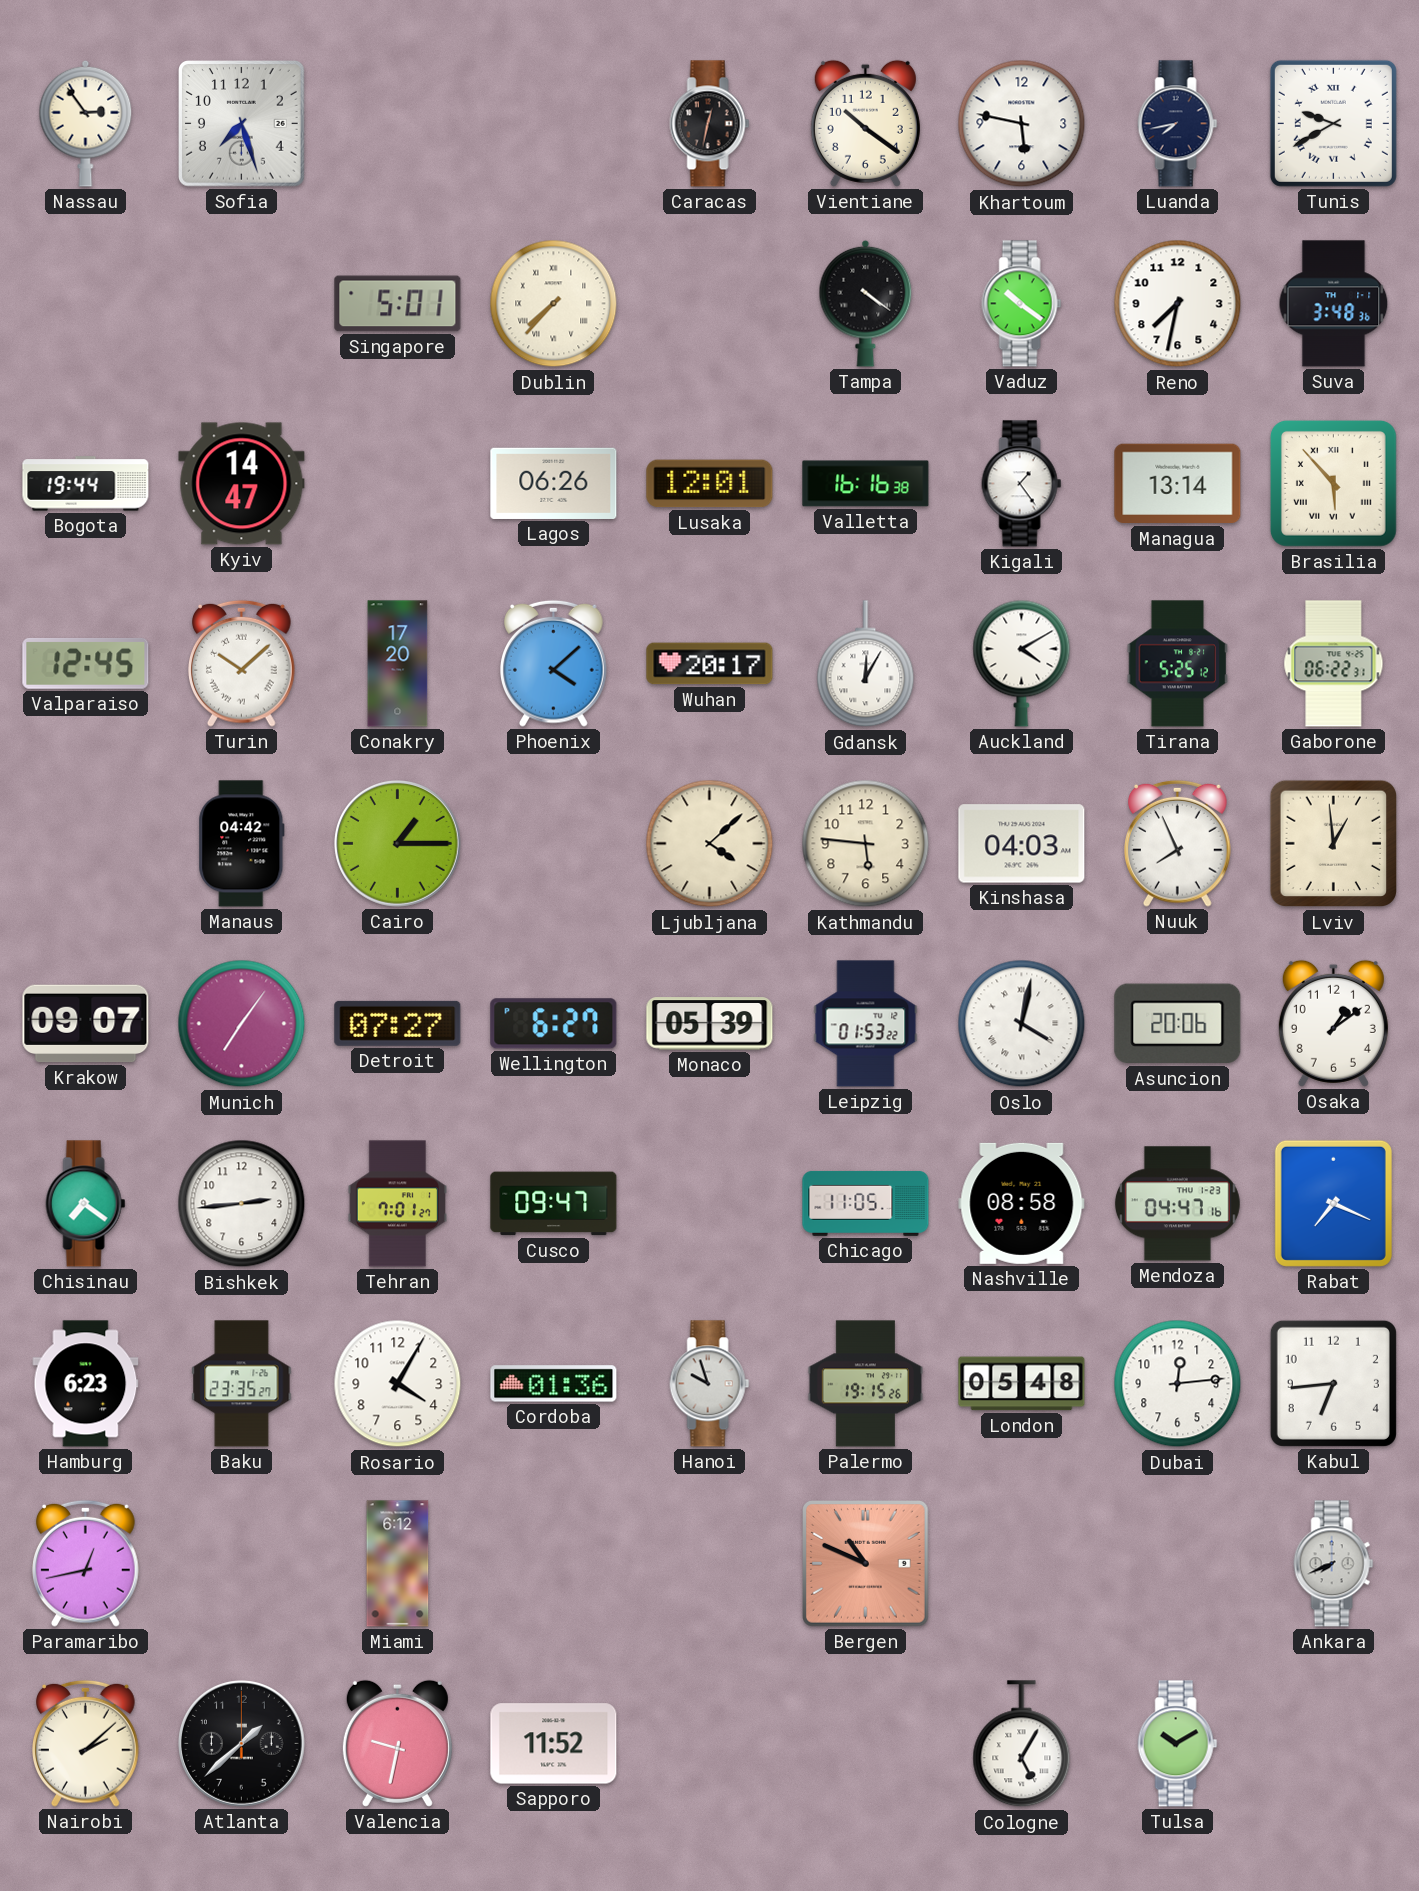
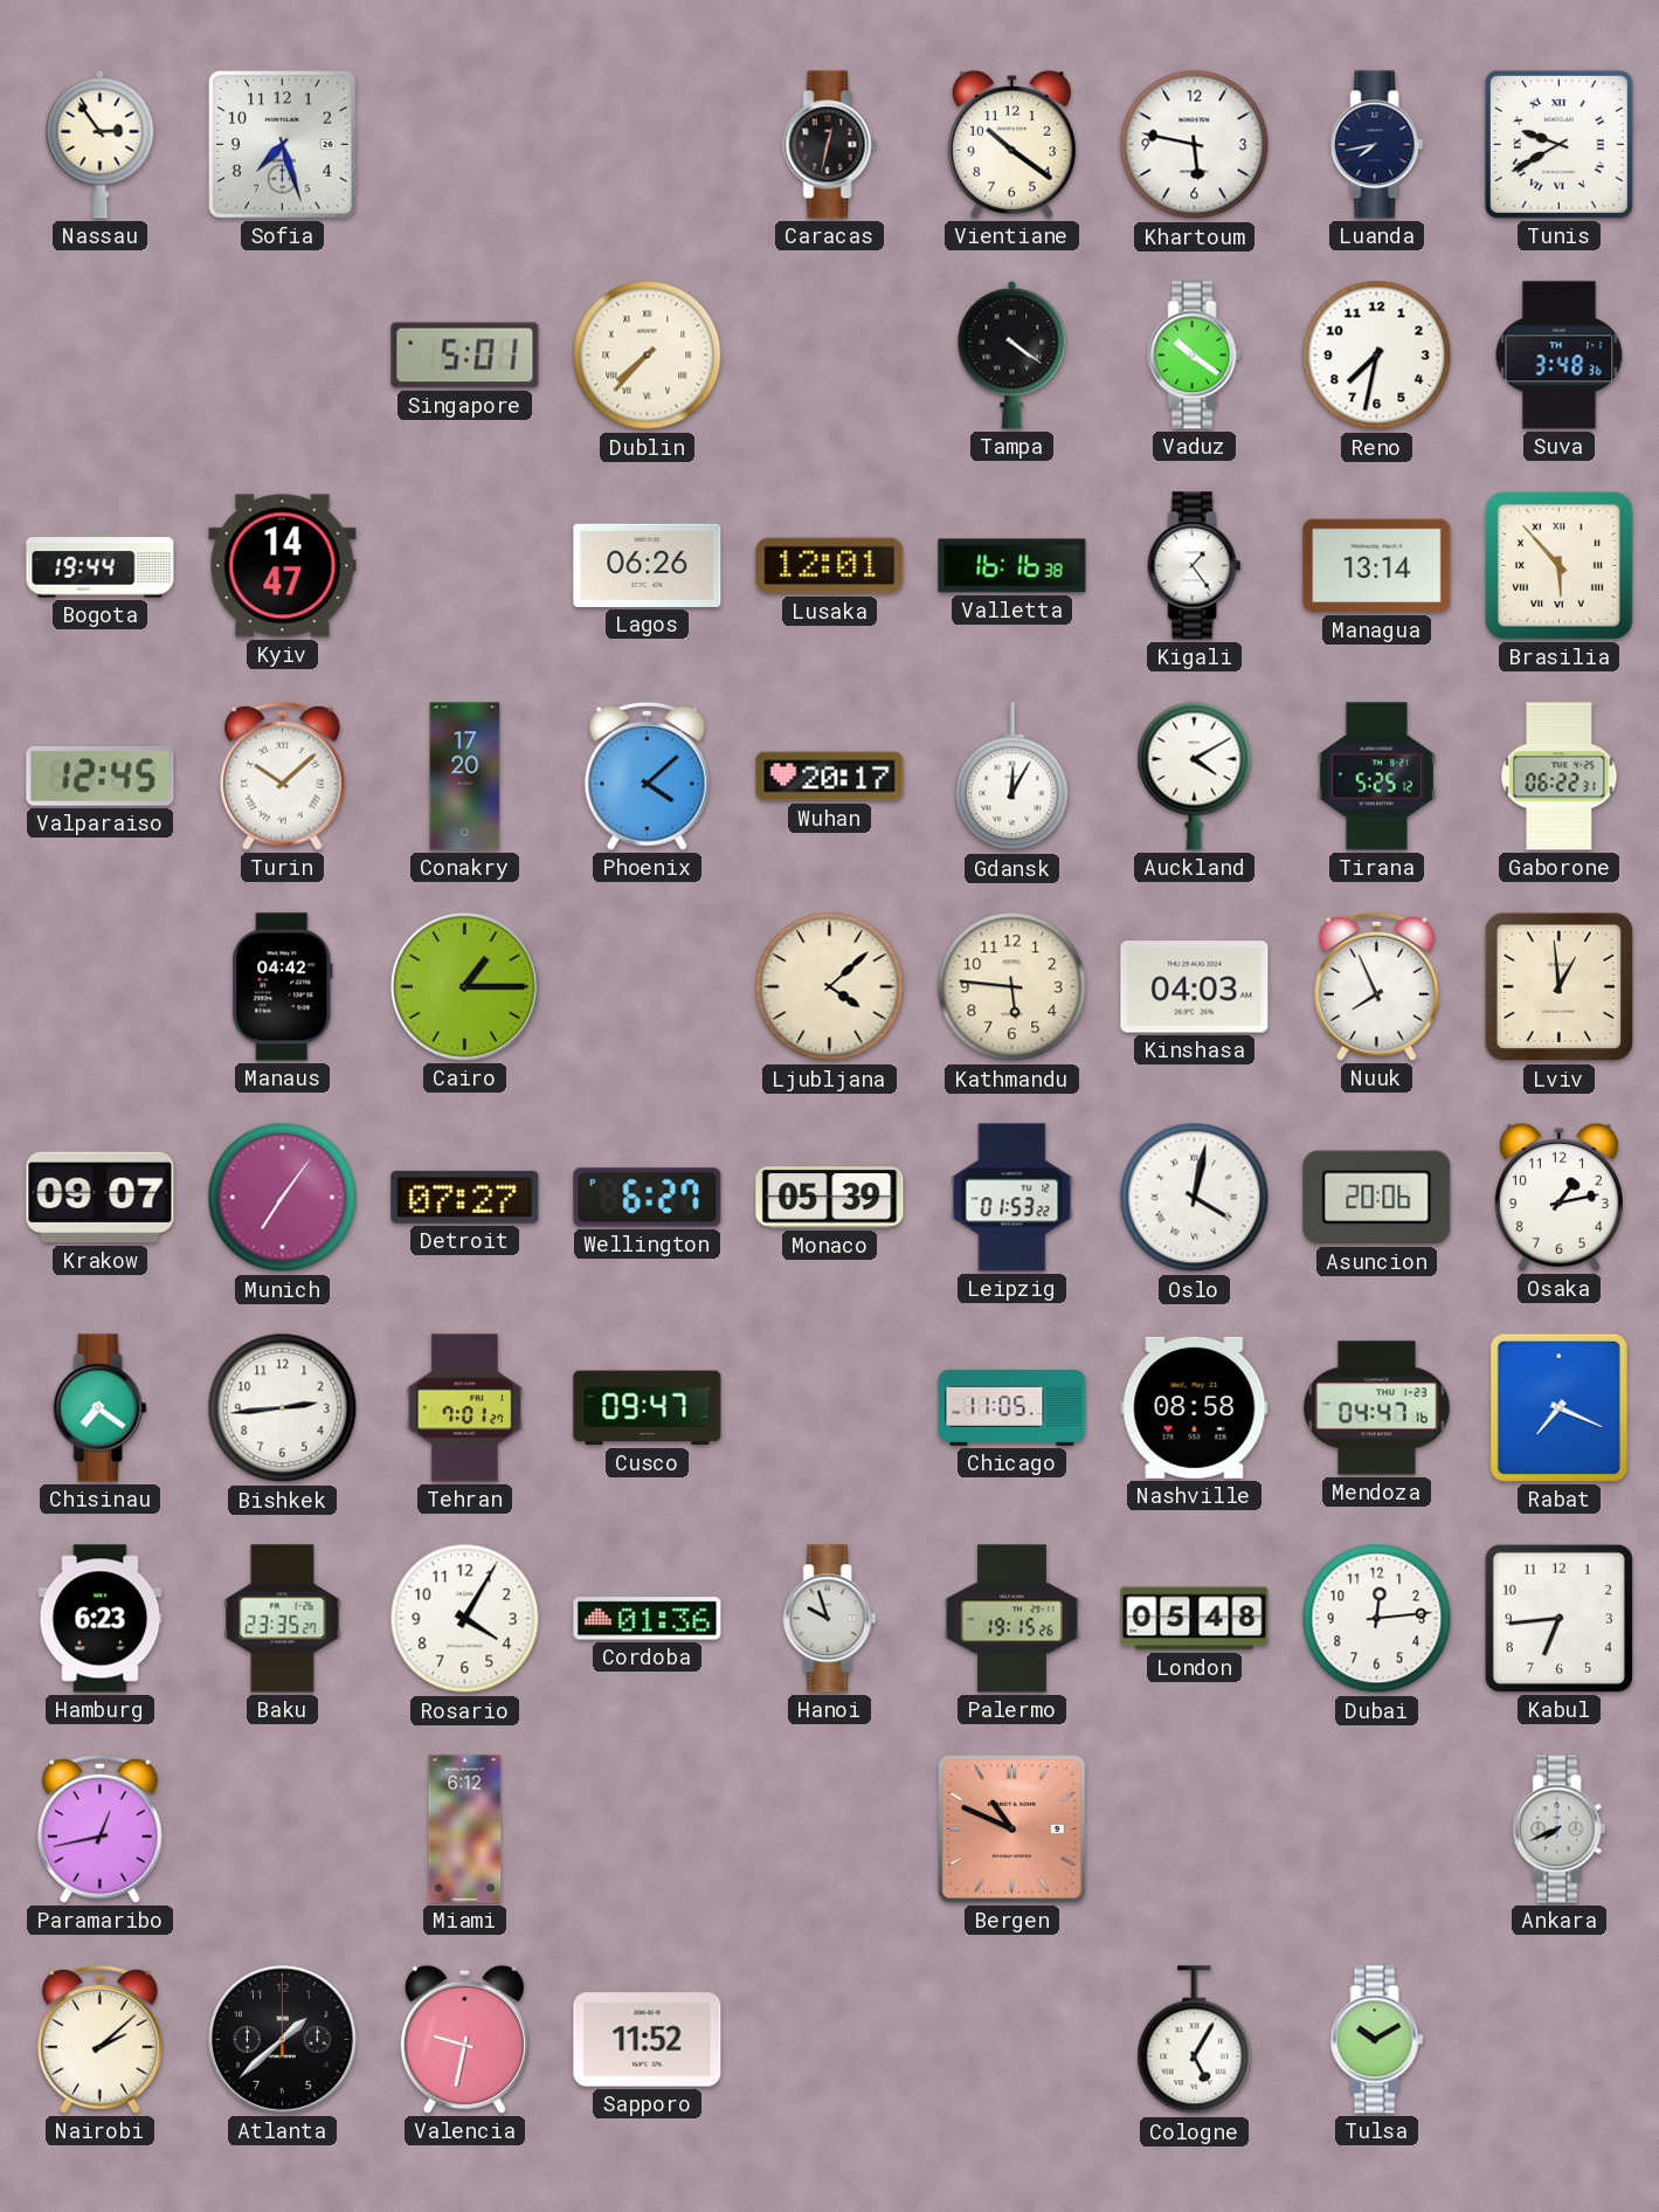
Osaka: 1:09 -> 1:13 (1558, 1197)
